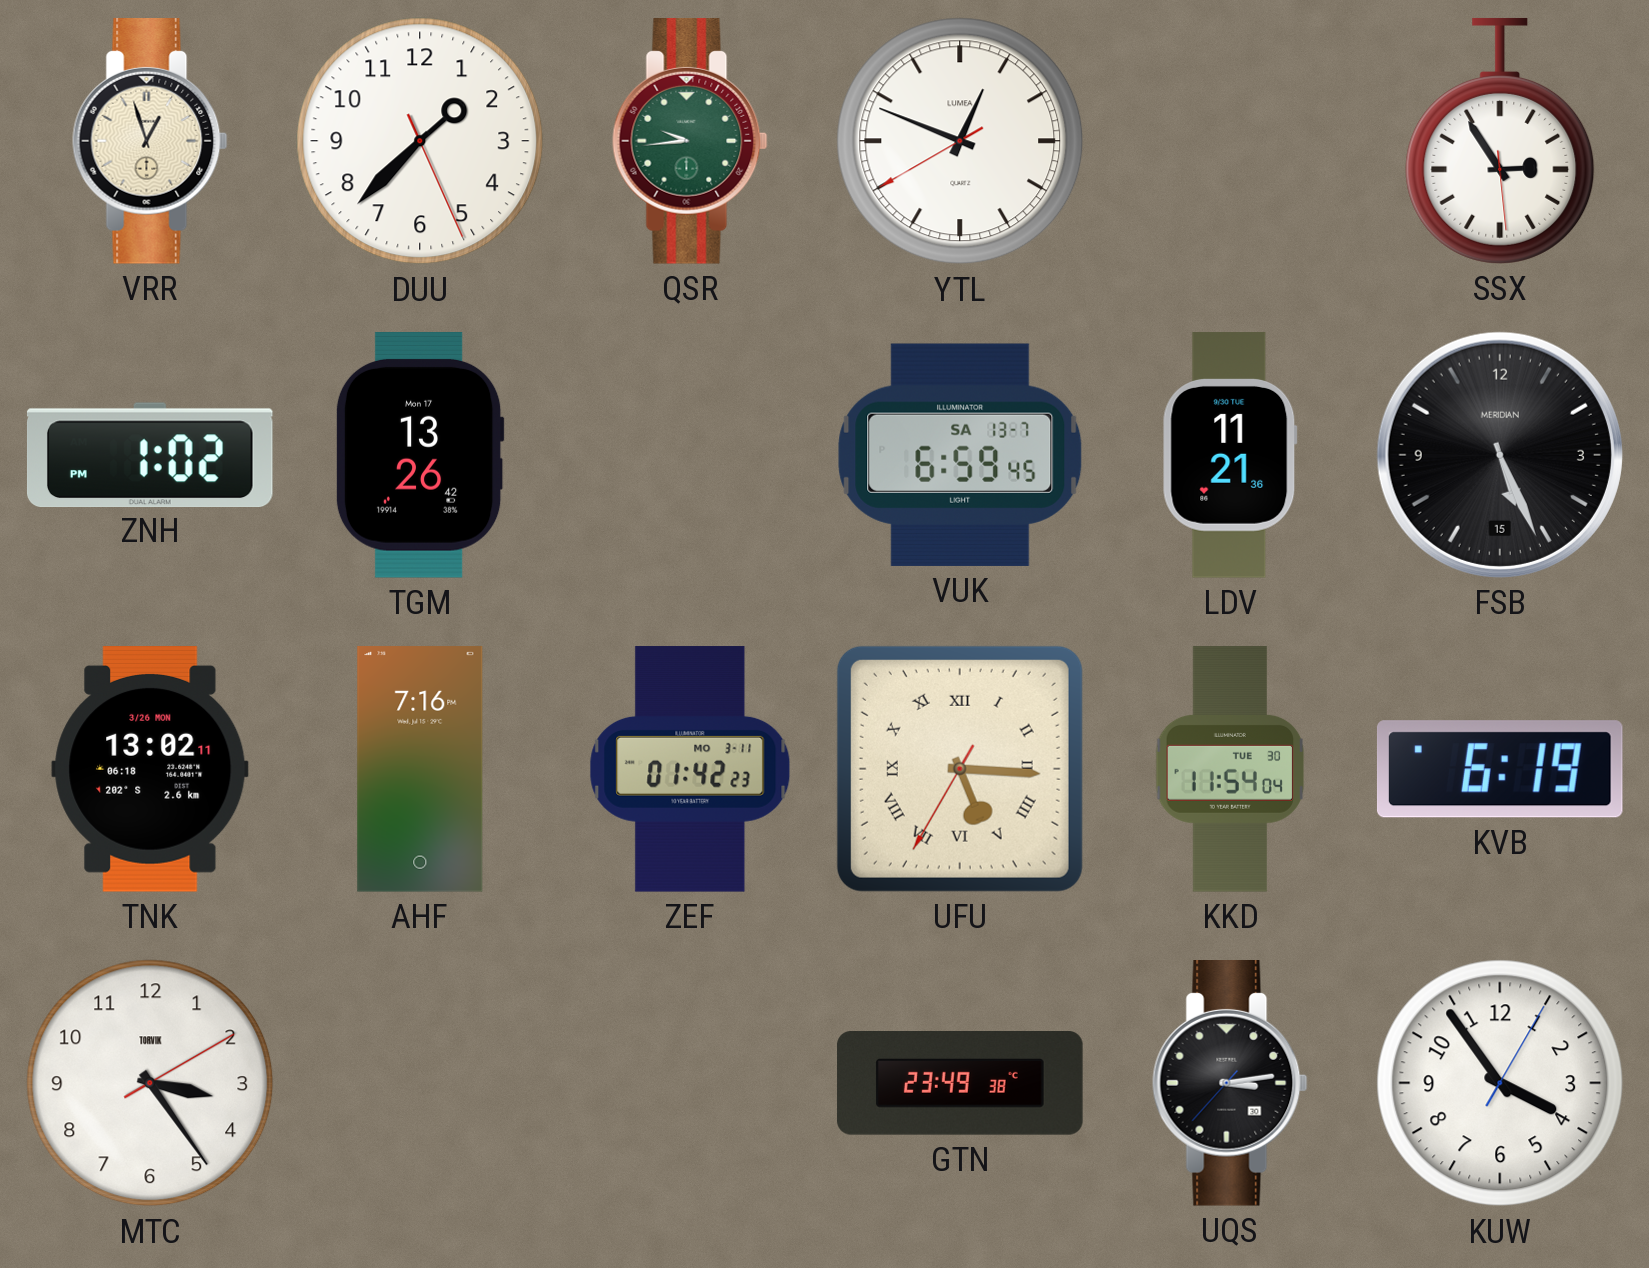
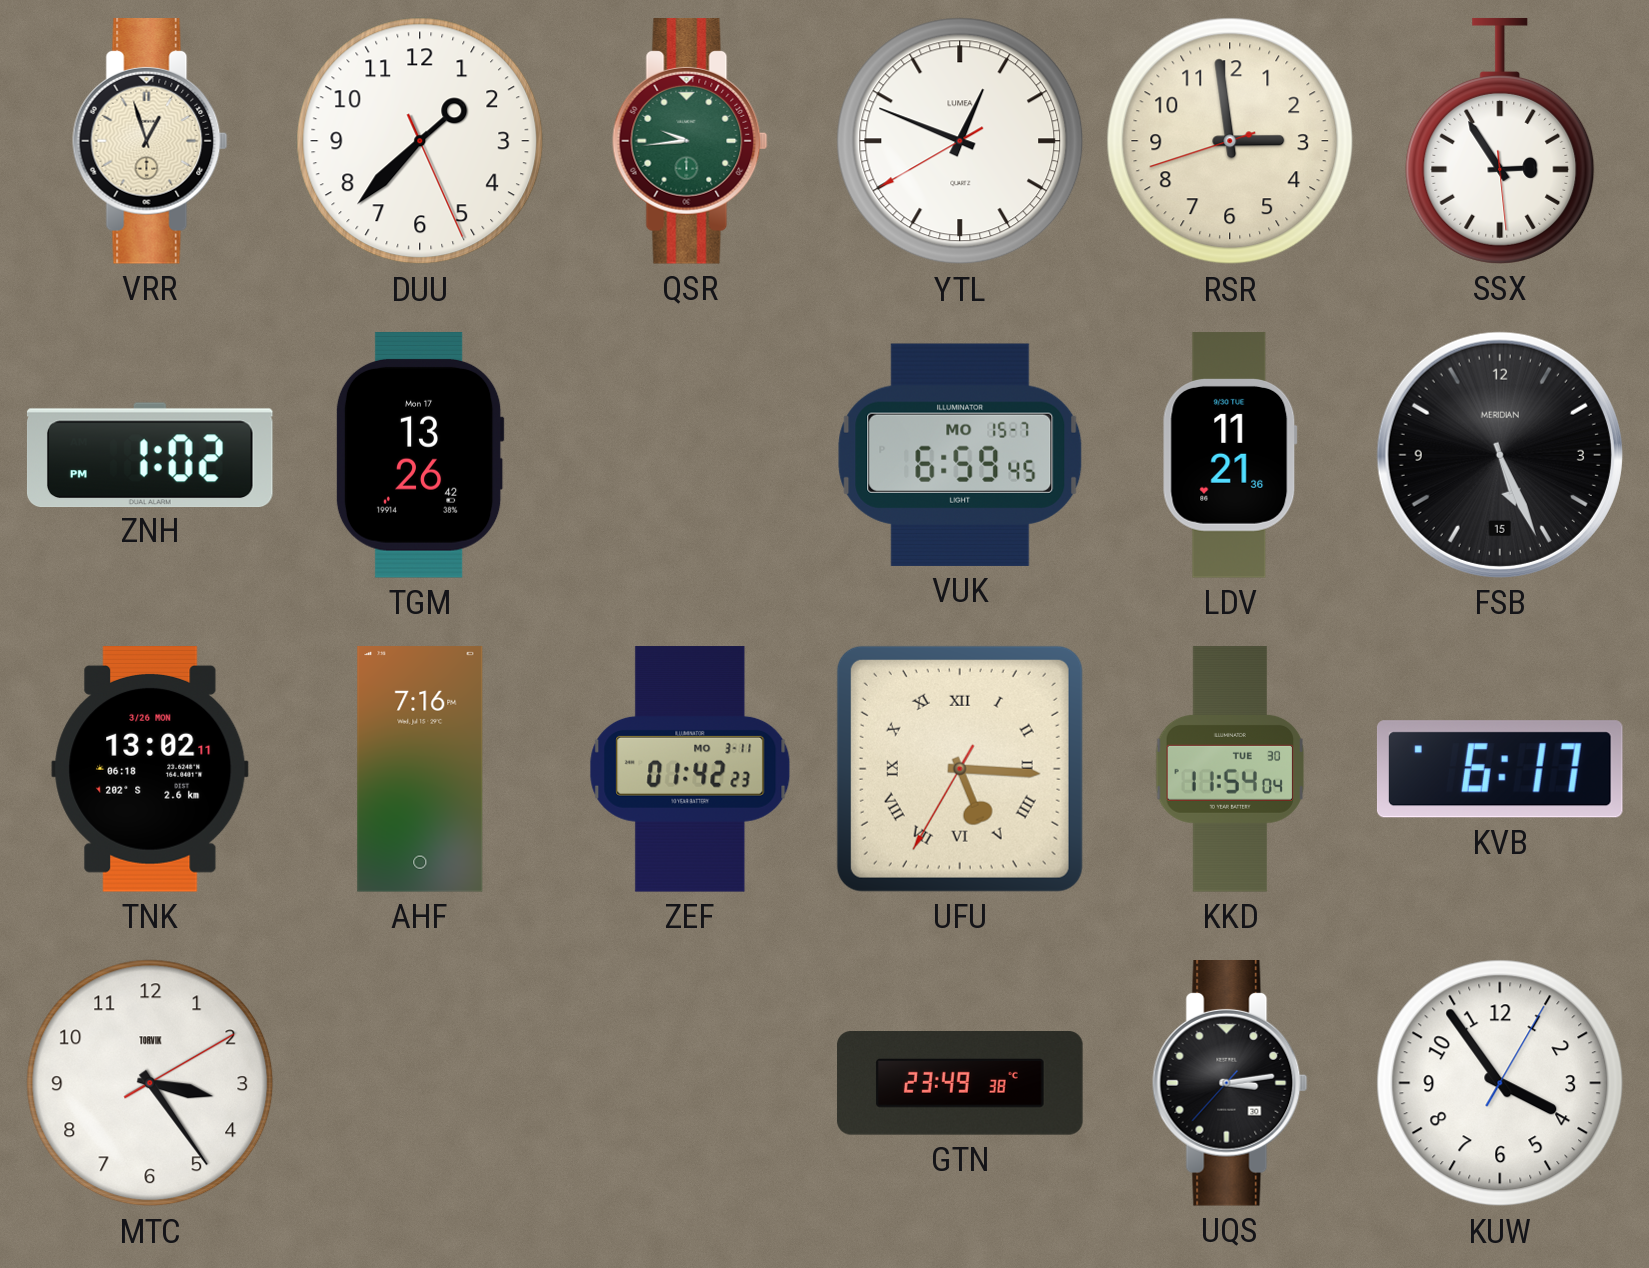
RSR: none -> 2:58 (1230, 141)
VUK date: SA 13-7 -> MO 15-7 (960, 455)
KVB: 6:19 -> 6:17 (1500, 769)
